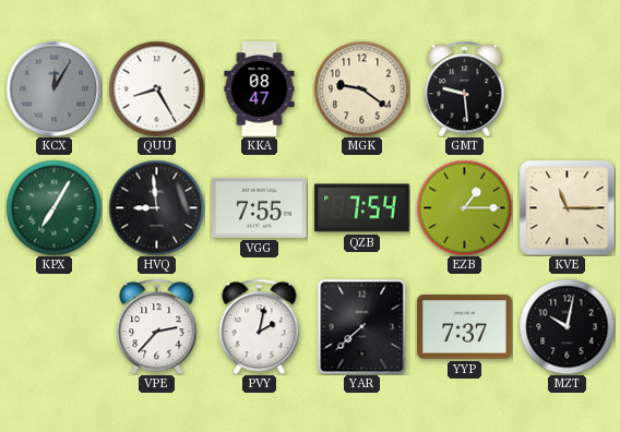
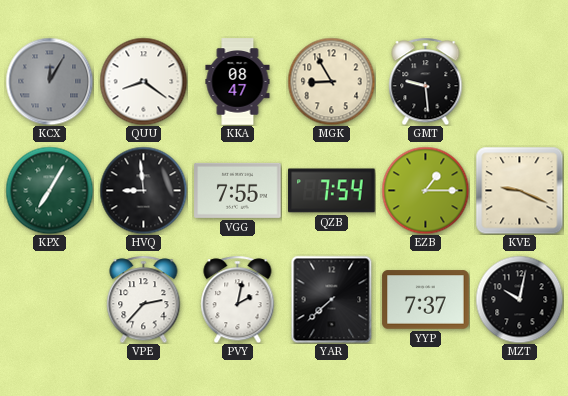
QUU: 8:25 -> 8:21 (143, 81)
MGK: 9:21 -> 8:55 (331, 81)
KVE: 11:15 -> 9:19 (519, 190)
